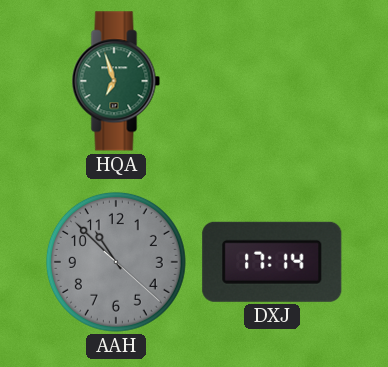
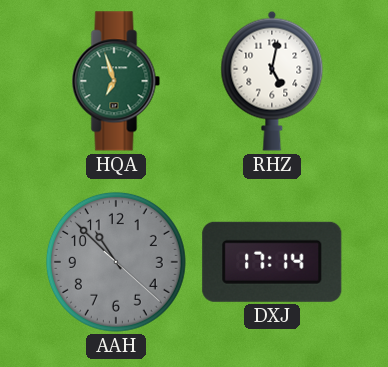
RHZ: none -> 5:02 (272, 81)
